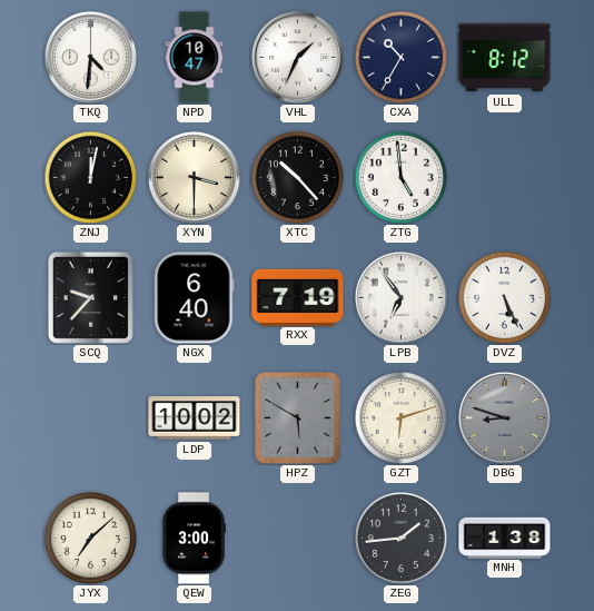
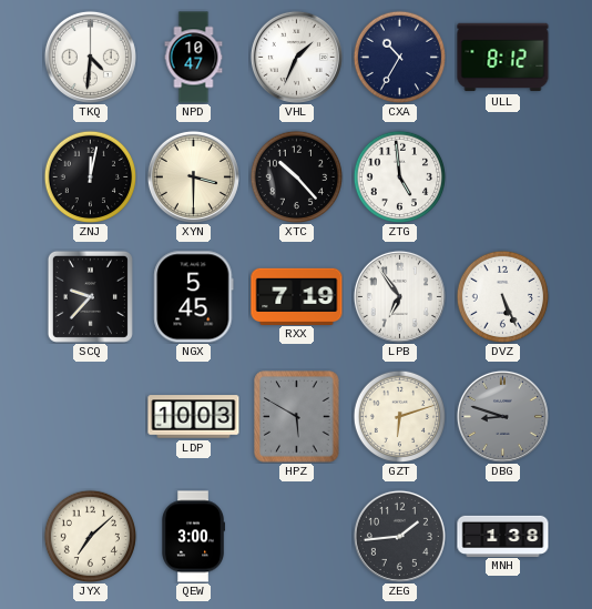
NGX: 6:40 -> 5:45 (194, 297)
LDP: 10:02 -> 10:03 (194, 417)
